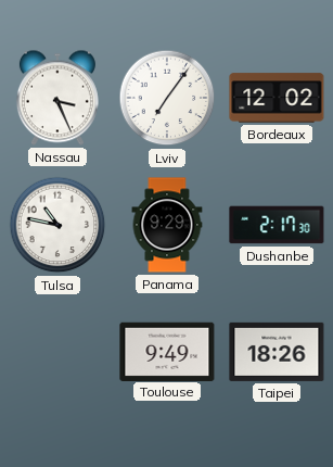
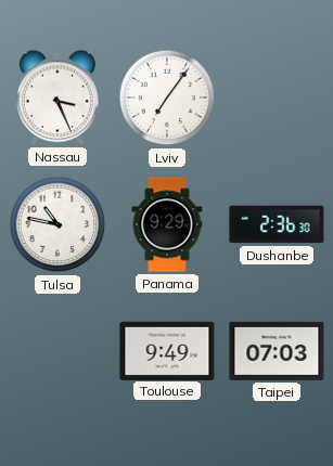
Bordeaux: 12:02 -> none (277, 98)
Dushanbe: 2:17 -> 2:36 (277, 224)
Taipei: 18:26 -> 07:03 (277, 351)
